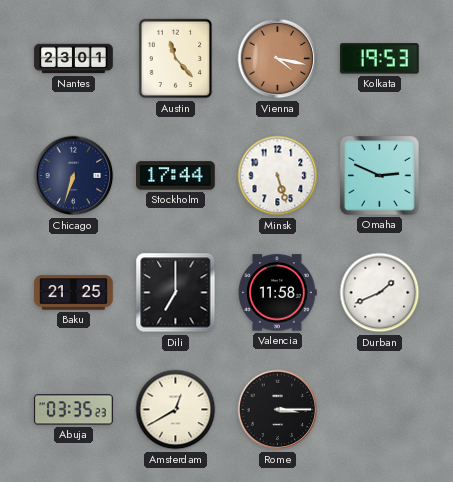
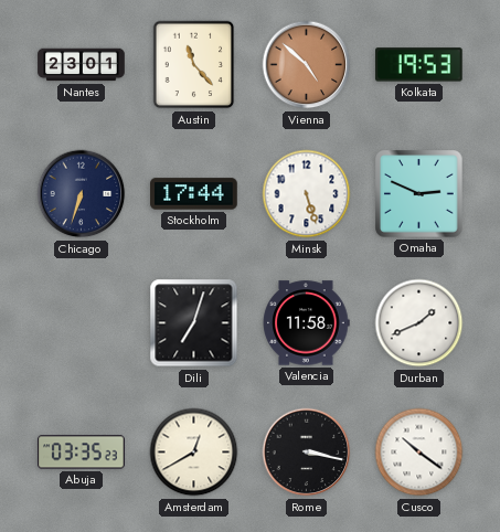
Vienna: 4:17 -> 4:52 (307, 65)
Baku: 21:25 -> none (74, 293)
Dili: 7:00 -> 7:03 (194, 323)
Rome: 3:15 -> 3:17 (307, 453)
Cusco: none -> 10:21 (419, 453)
